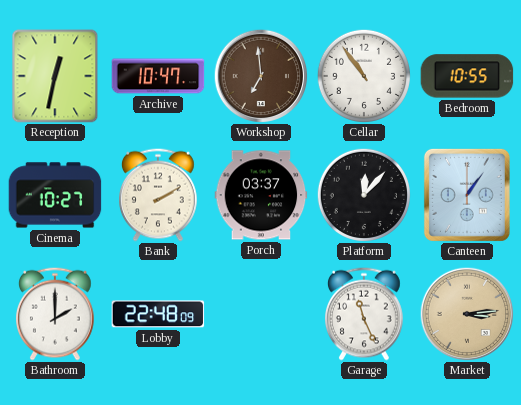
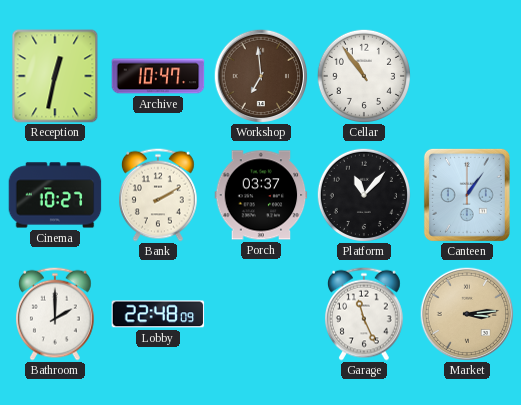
Bedroom: 10:55 -> none (467, 76)
Platform: 12:07 -> 11:07 (364, 195)
